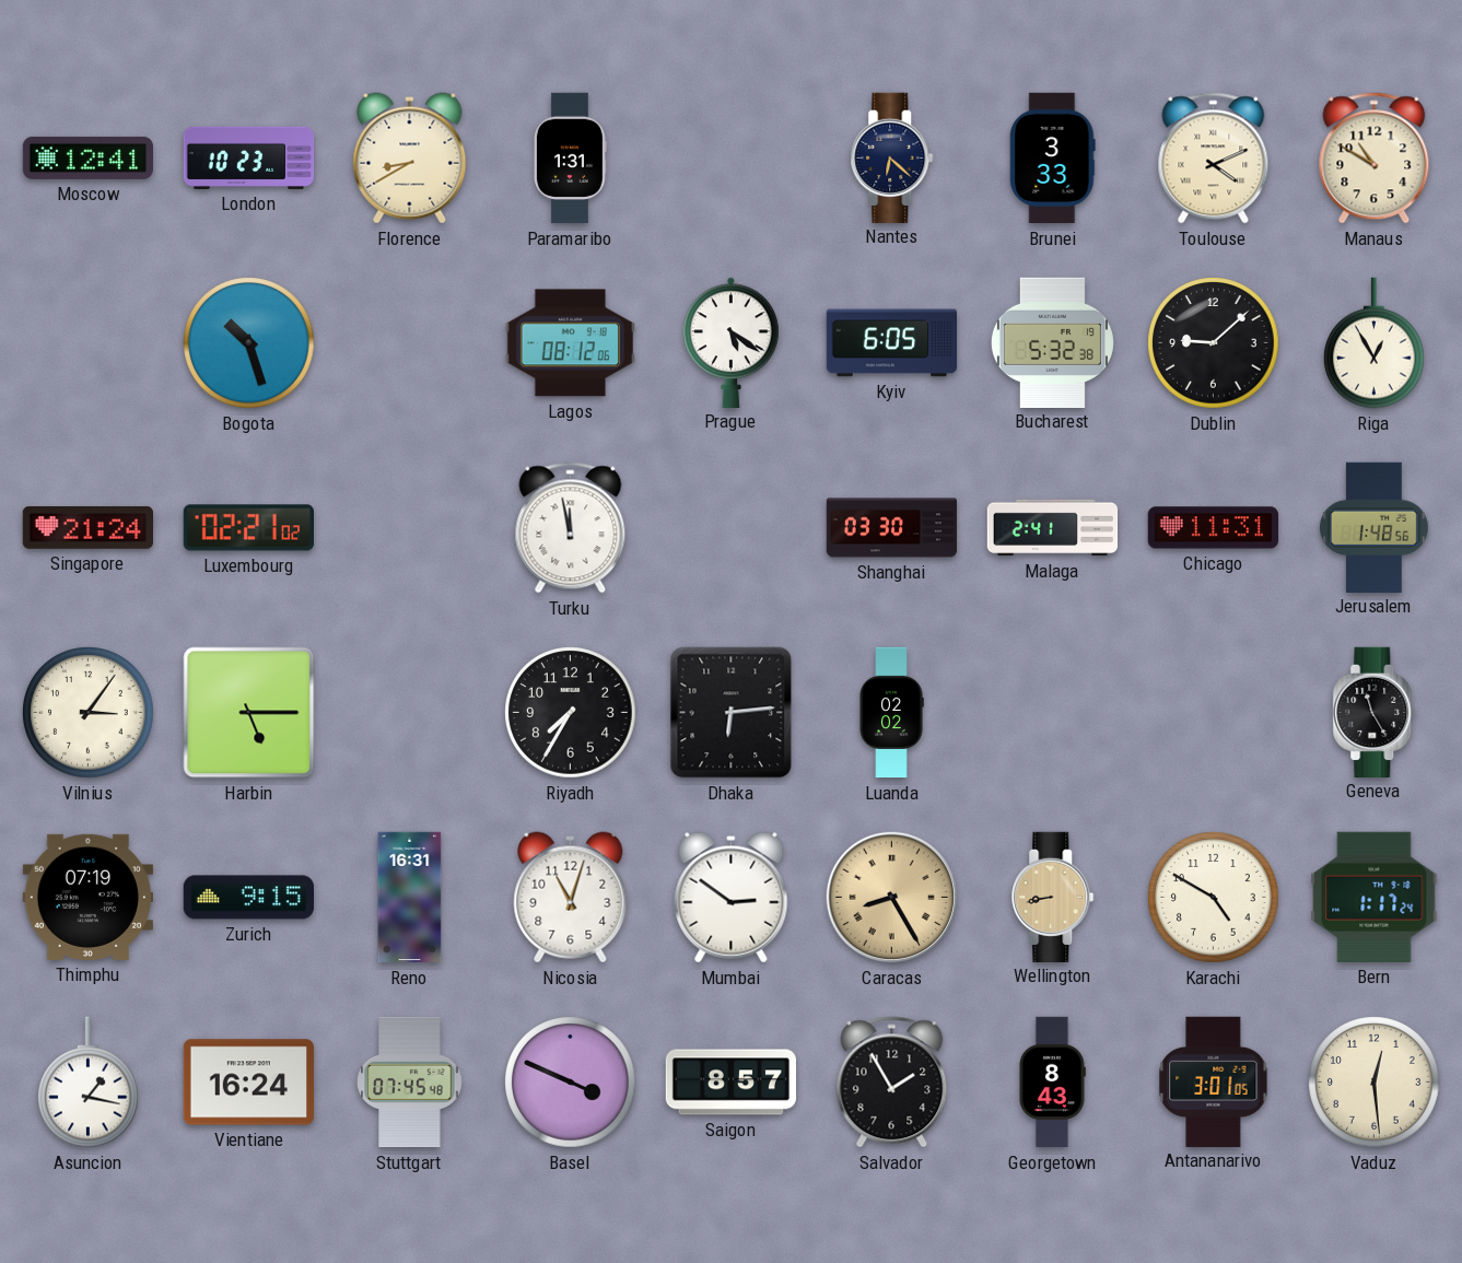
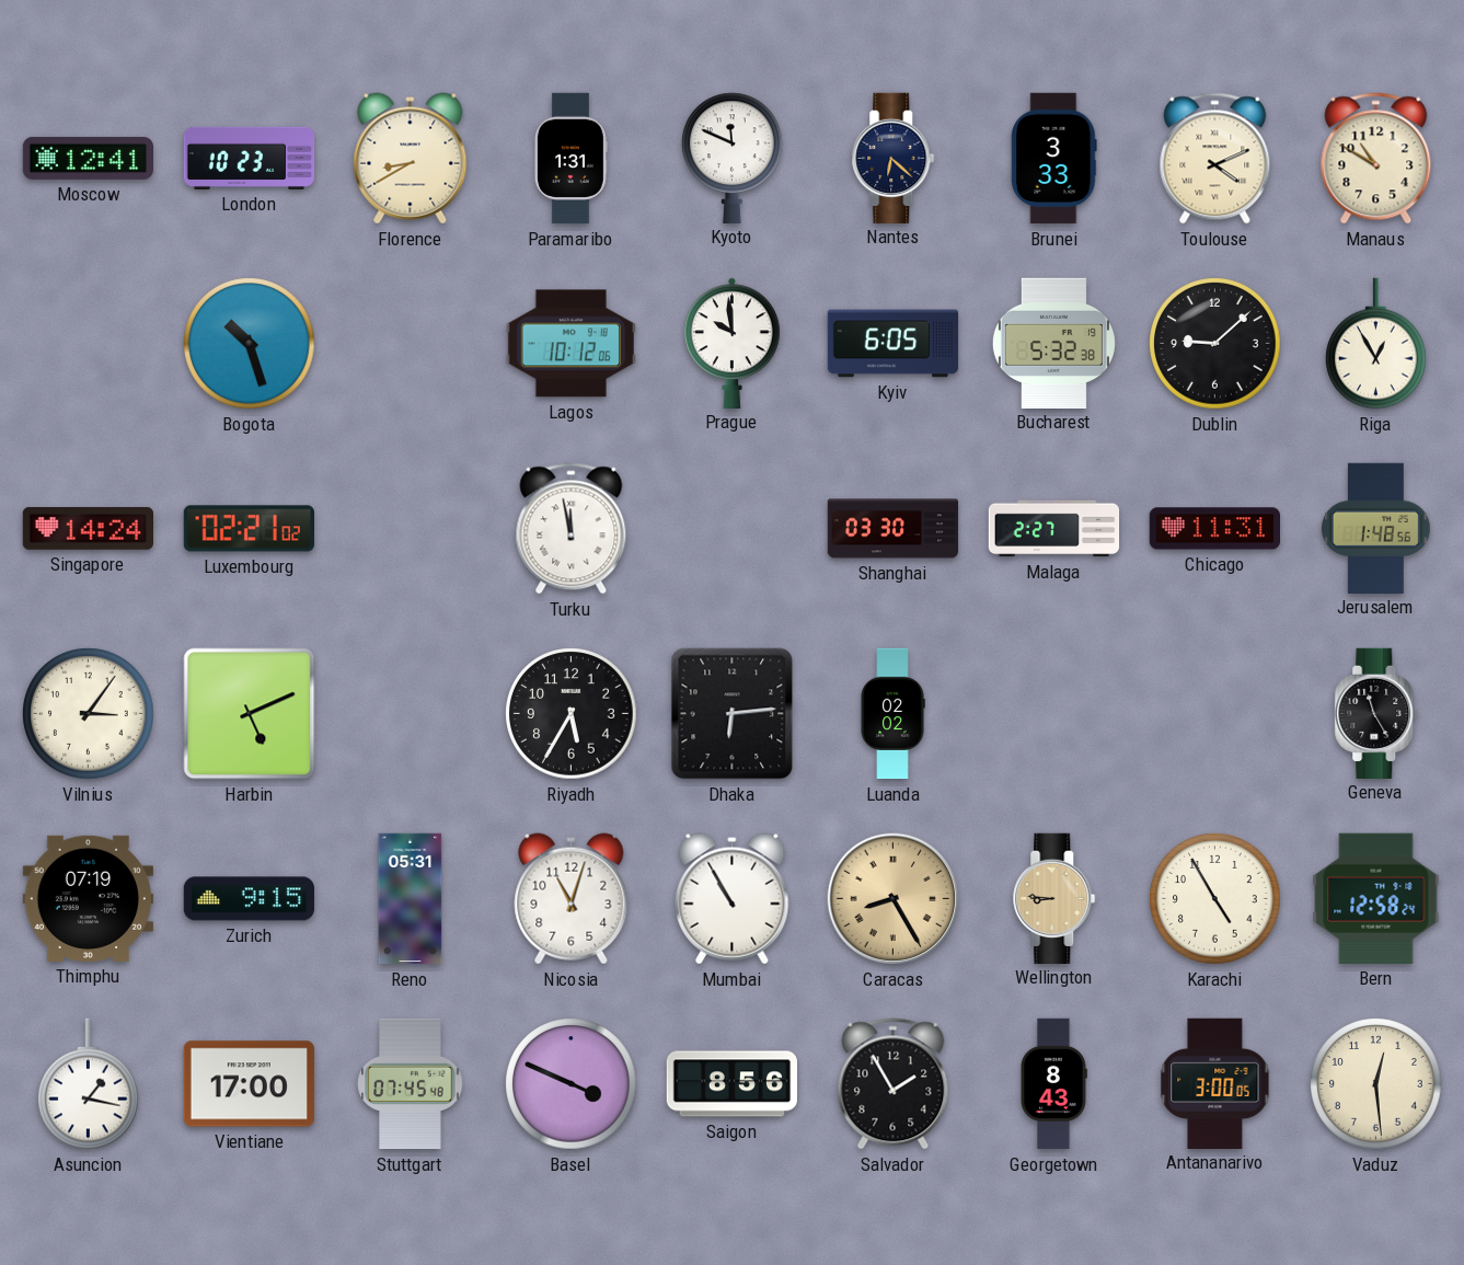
Kyoto: none -> 11:49 (733, 158)
Lagos: 08:12 -> 10:12 (570, 344)
Prague: 5:21 -> 9:59 (733, 343)
Singapore: 21:24 -> 14:24 (88, 528)
Malaga: 2:41 -> 2:27 (1054, 529)
Harbin: 5:15 -> 5:11 (250, 714)
Riyadh: 7:35 -> 5:35 (572, 714)
Reno: 16:31 -> 05:31 (411, 899)
Mumbai: 2:51 -> 10:55 (733, 899)
Wellington: 8:43 -> 8:46 (1054, 898)
Karachi: 4:50 -> 4:55 (1215, 899)
Bern: 1:17 -> 12:58 (1376, 898)
Vientiane: 16:24 -> 17:00 (249, 1084)
Saigon: 8:57 -> 8:56 (731, 1084)
Antananarivo: 3:01 -> 3:00 (1215, 1083)
